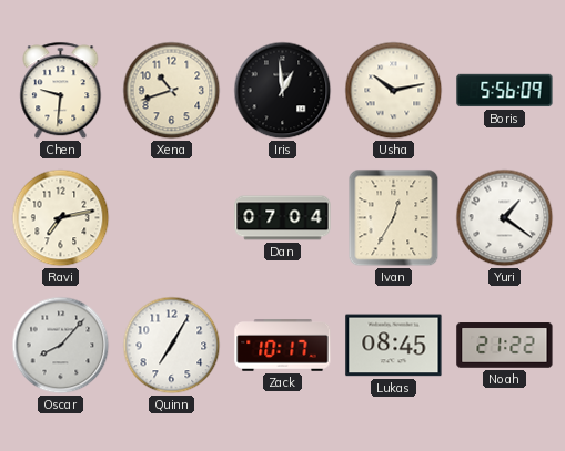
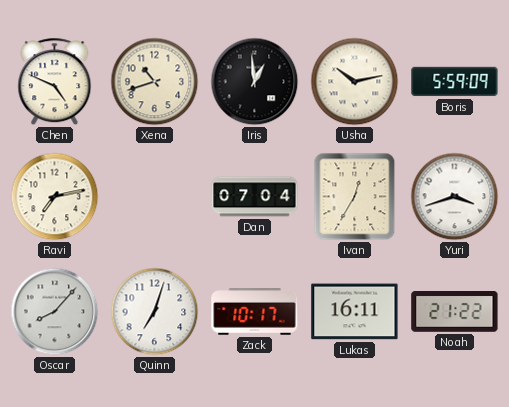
Chen: 9:31 -> 4:49 (55, 82)
Boris: 5:56 -> 5:59 (455, 82)
Yuri: 1:21 -> 3:42 (455, 197)
Quinn: 7:05 -> 7:03 (155, 312)
Lukas: 08:45 -> 16:11 (355, 312)
